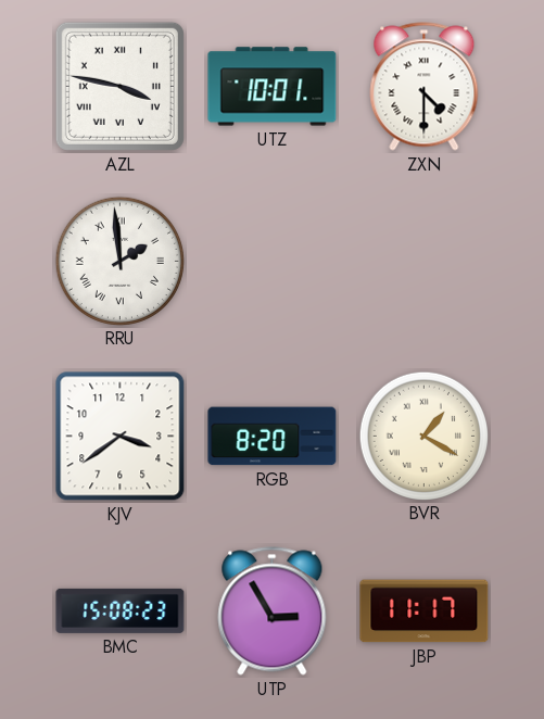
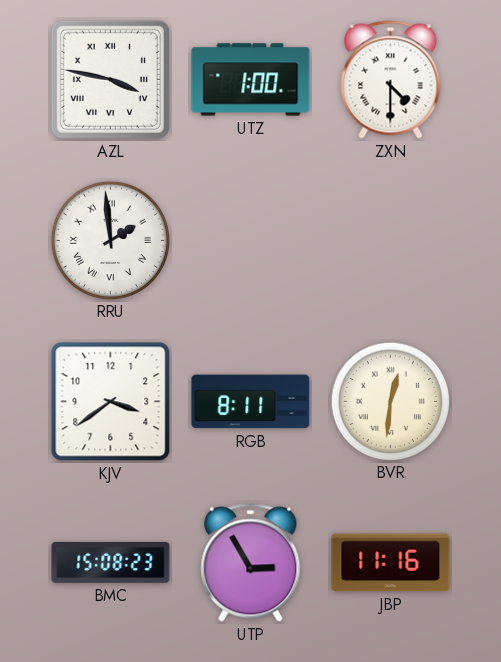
UTZ: 10:01 -> 1:00 (251, 80)
RGB: 8:20 -> 8:11 (251, 402)
BVR: 1:20 -> 12:31 (390, 401)
JBP: 11:17 -> 11:16 (391, 563)
